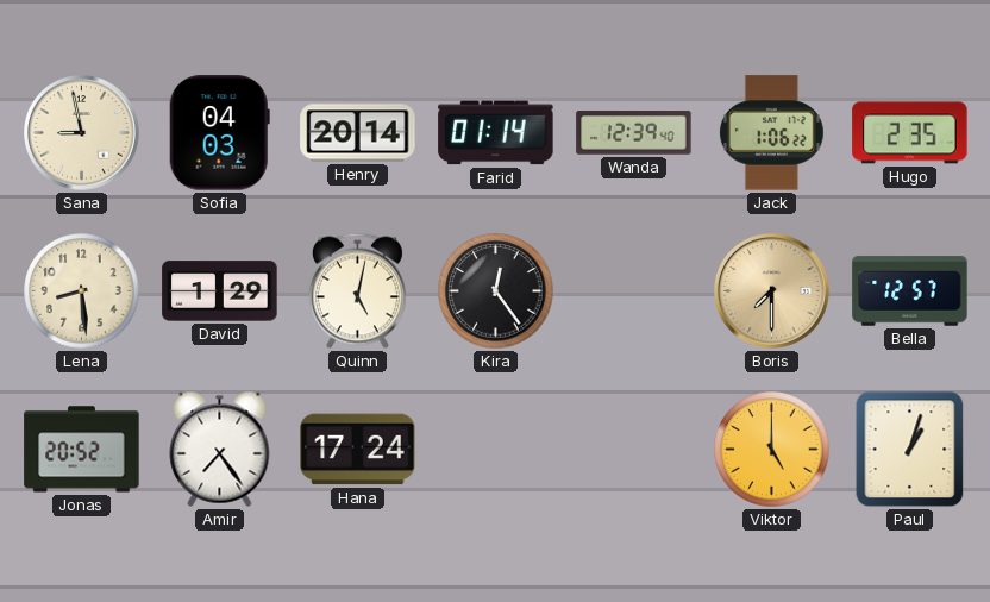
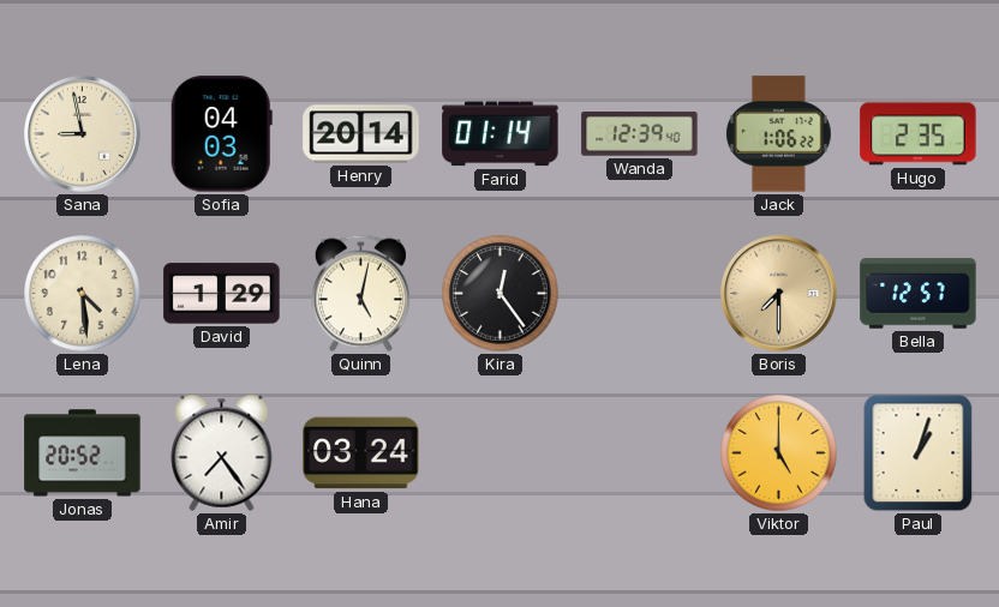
Lena: 8:29 -> 4:29 (83, 294)
Hana: 17:24 -> 03:24 (361, 453)
